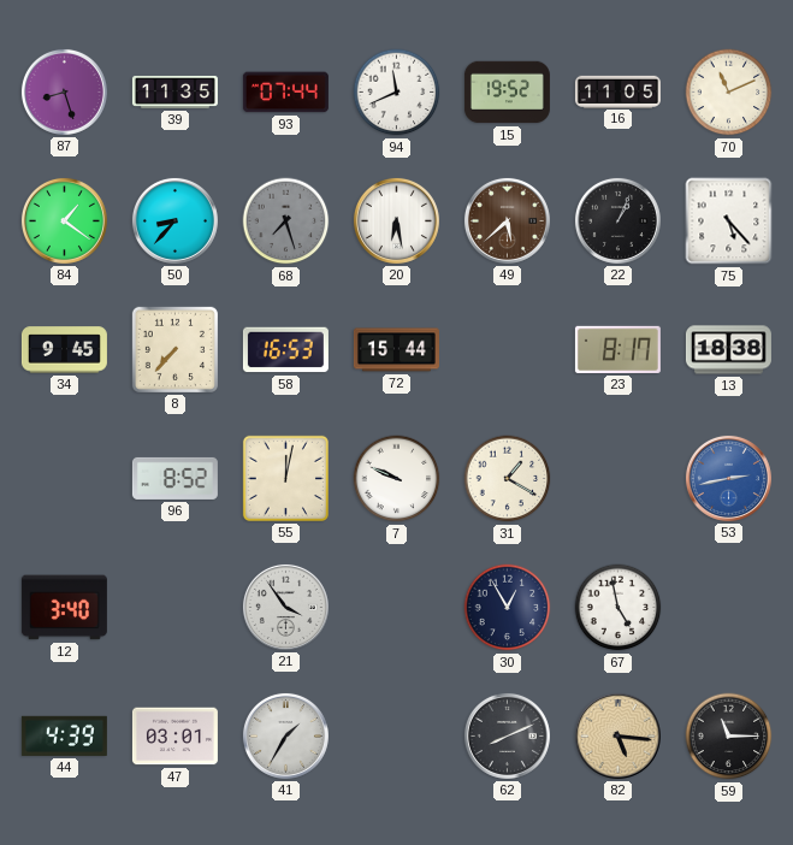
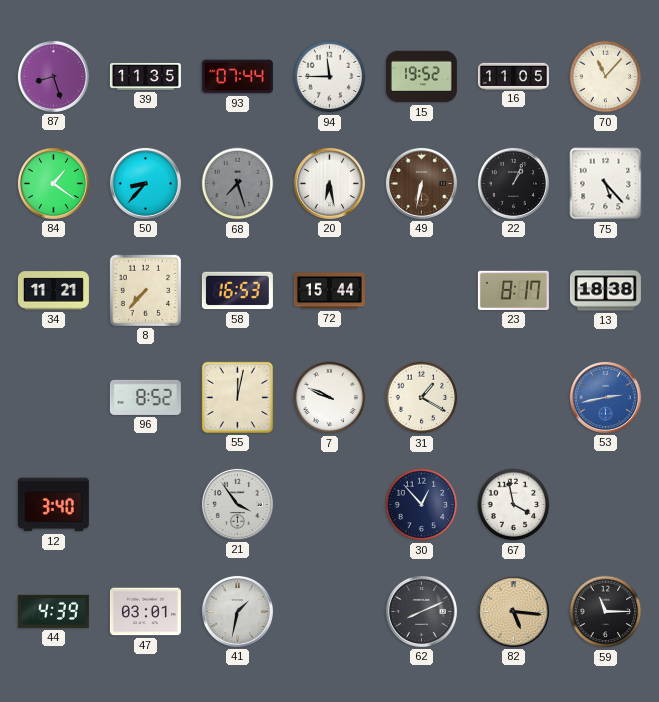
94: 11:41 -> 11:45 (330, 77)
70: 11:11 -> 11:07 (606, 77)
49: 5:38 -> 6:32 (421, 183)
34: 9:45 -> 11:21 (53, 291)
30: 12:55 -> 12:53 (422, 505)
67: 4:58 -> 3:58 (514, 505)
41: 1:35 -> 1:32 (237, 611)
